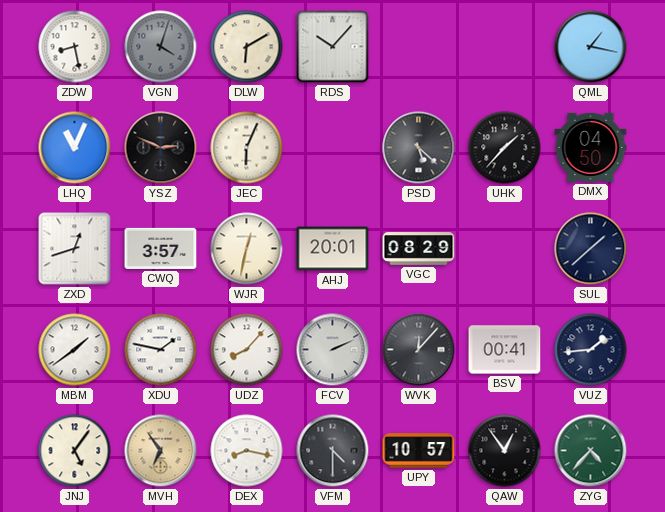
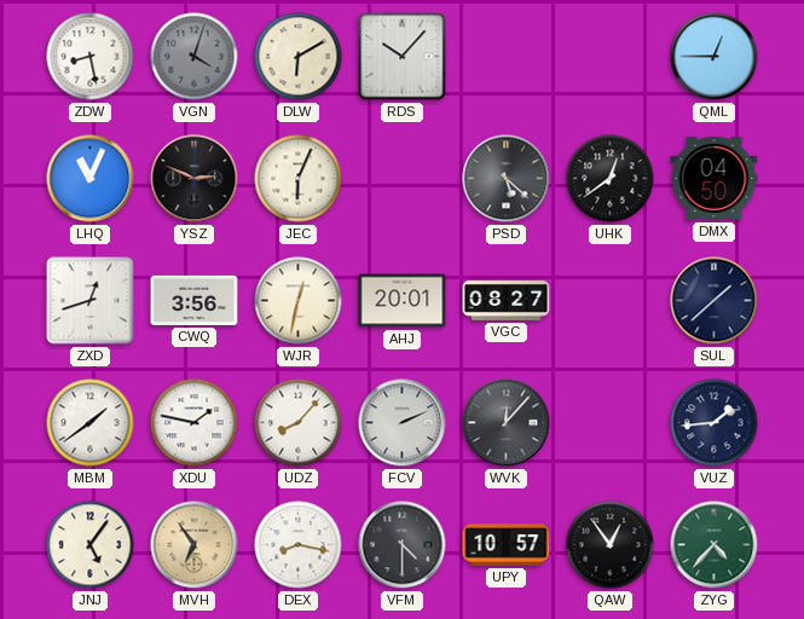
QML: 1:17 -> 12:45 (715, 57)
UHK: 1:37 -> 12:39 (611, 179)
CWQ: 3:57 -> 3:56 (195, 300)
VGC: 08:29 -> 08:27 (507, 301)
BSV: 00:41 -> none (505, 350)
